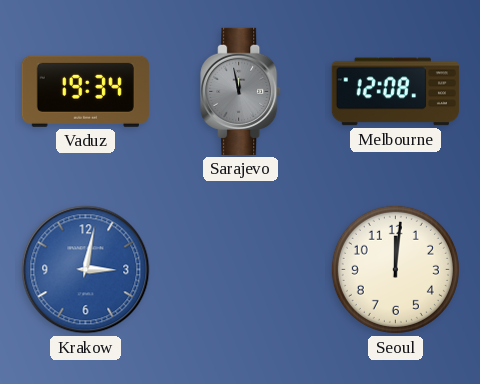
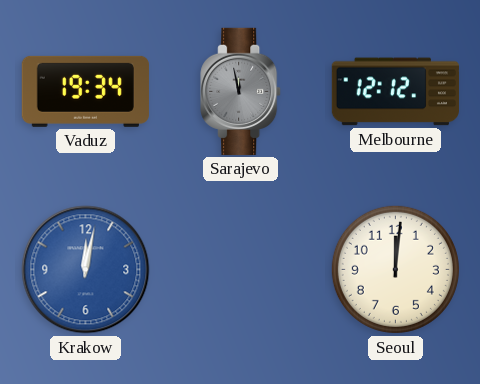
Melbourne: 12:08 -> 12:12 (395, 92)
Krakow: 3:02 -> 12:02 (86, 270)
